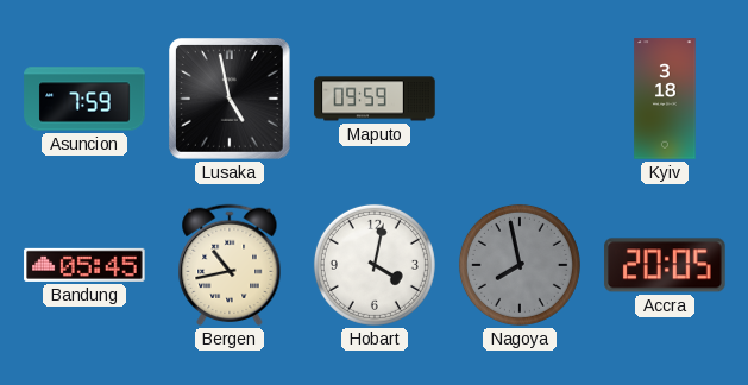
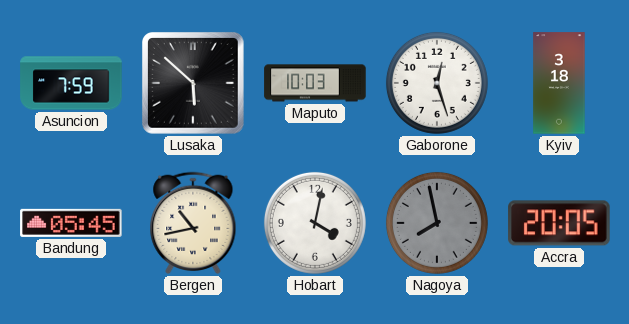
Lusaka: 4:58 -> 5:52 (194, 84)
Maputo: 09:59 -> 10:03 (315, 83)
Gaborone: none -> 12:27 (437, 83)
